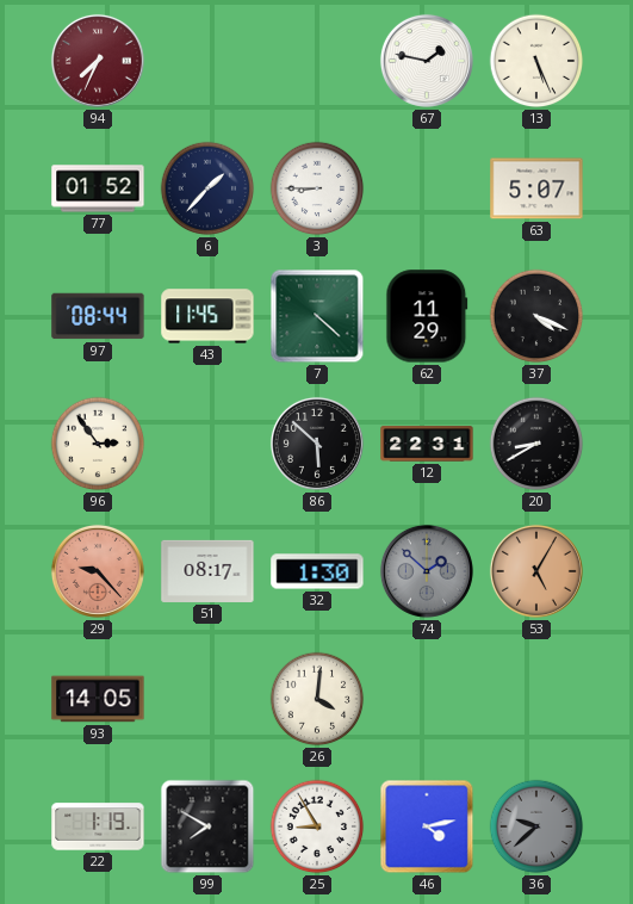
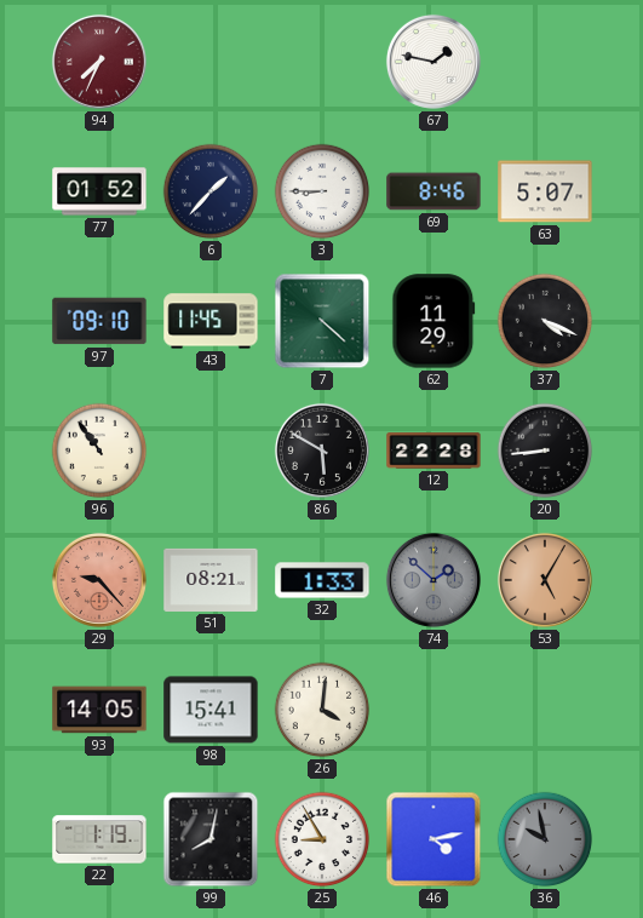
13: 5:26 -> none (536, 61)
69: none -> 8:46 (434, 191)
97: 08:44 -> 09:10 (99, 321)
96: 2:54 -> 10:54 (99, 451)
86: 5:52 -> 5:50 (322, 451)
12: 22:31 -> 22:28 (434, 451)
20: 8:40 -> 8:44 (545, 451)
51: 08:17 -> 08:21 (211, 580)
32: 1:30 -> 1:33 (322, 580)
98: none -> 15:41 (211, 710)
99: 7:50 -> 8:02 (211, 839)
36: 9:38 -> 9:58 (545, 839)
